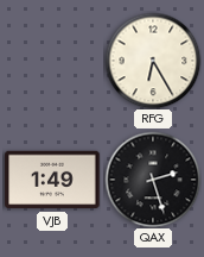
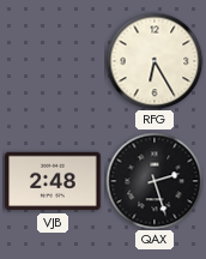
VJB: 1:49 -> 2:48 (53, 181)
